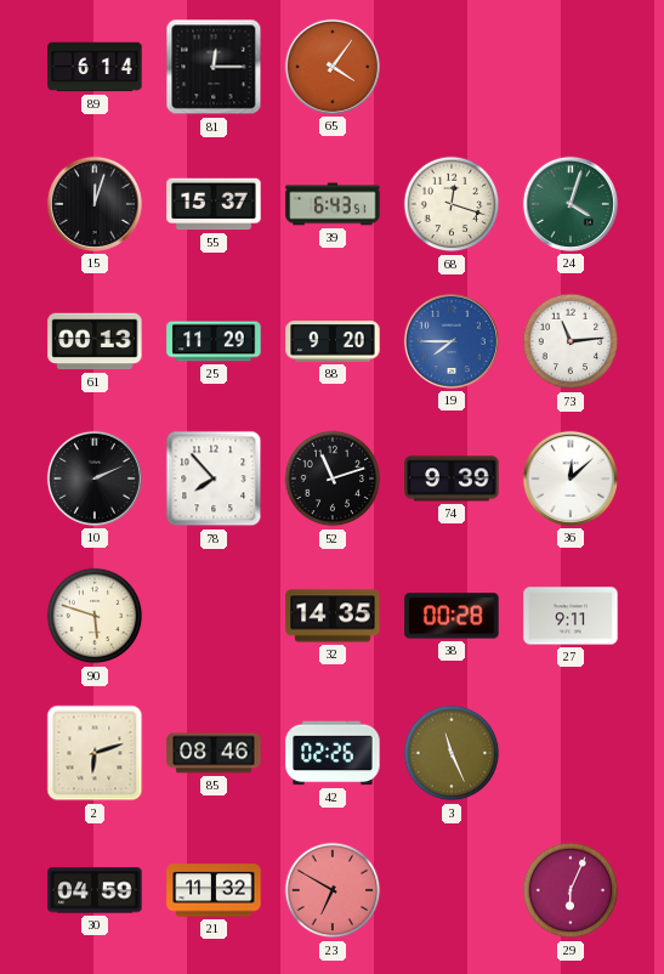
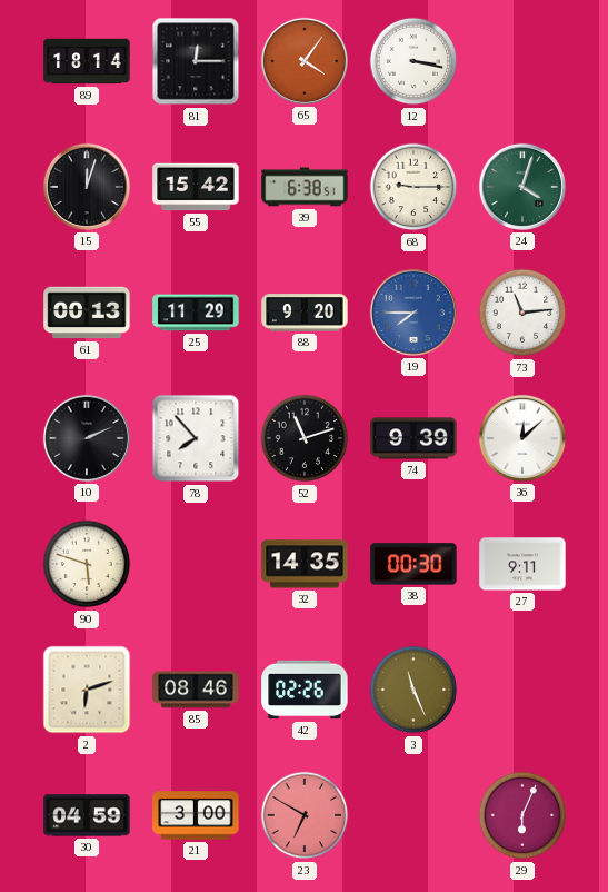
89: 6:14 -> 18:14 (87, 61)
12: none -> 3:17 (413, 61)
55: 15:37 -> 15:42 (196, 187)
39: 6:43 -> 6:38 (305, 187)
68: 12:18 -> 9:15 (413, 187)
38: 00:28 -> 00:30 (413, 564)
21: 11:32 -> 3:00 (196, 815)
